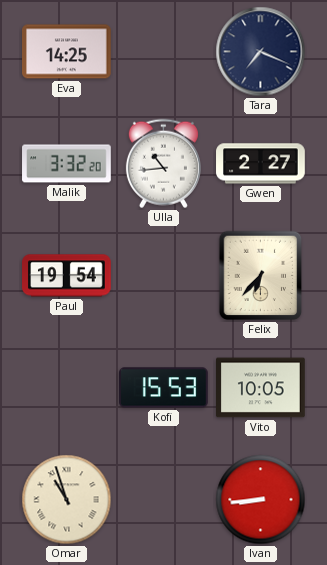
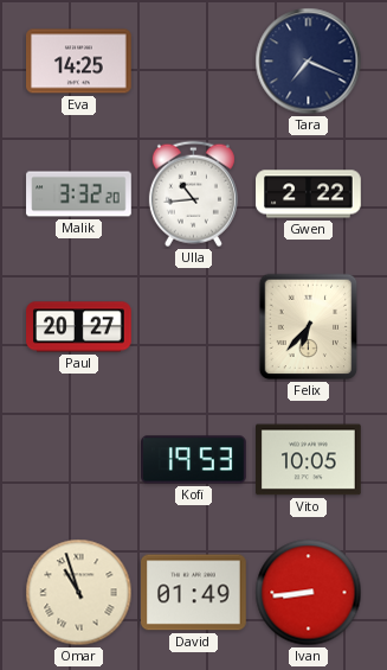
Gwen: 2:27 -> 2:22 (309, 194)
Paul: 19:54 -> 20:27 (79, 327)
Kofi: 15:53 -> 19:53 (194, 460)
David: none -> 01:49 (194, 593)
